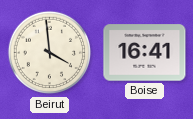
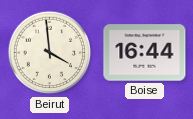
Boise: 16:41 -> 16:44 (145, 53)
